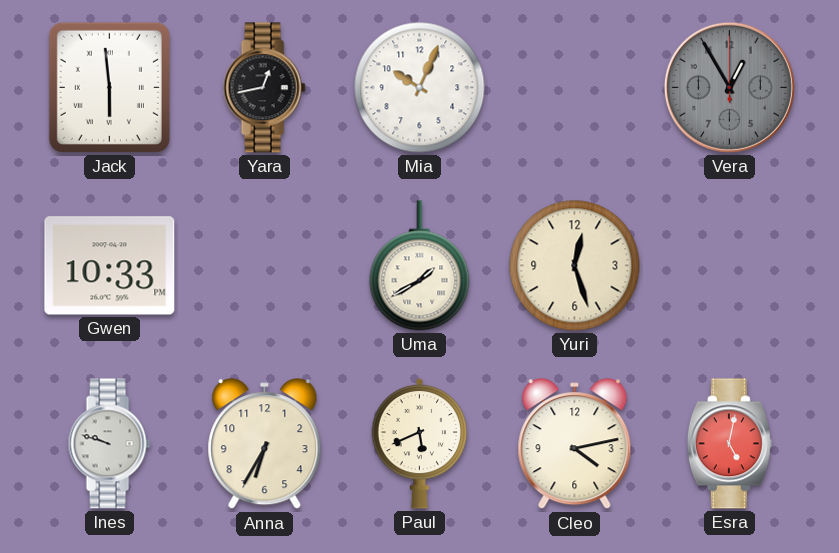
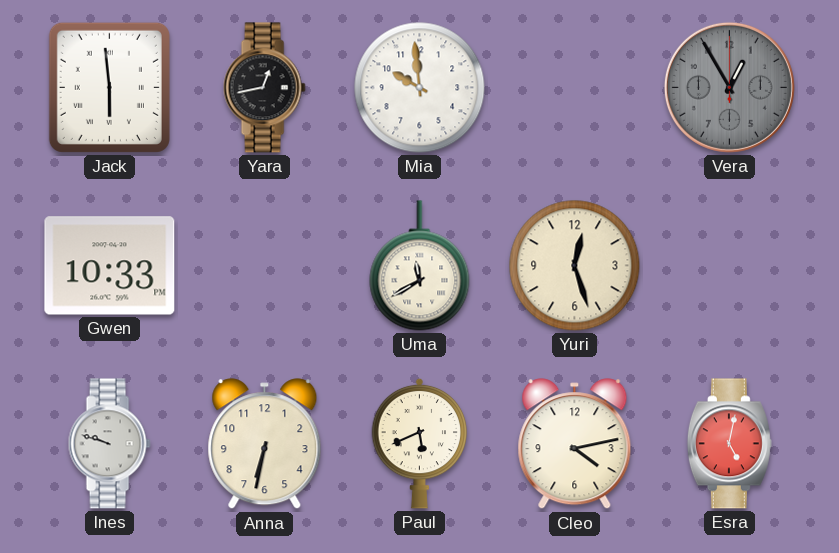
Mia: 10:04 -> 9:59 (420, 88)
Uma: 1:40 -> 11:40 (420, 266)
Anna: 6:35 -> 6:32 (265, 444)
